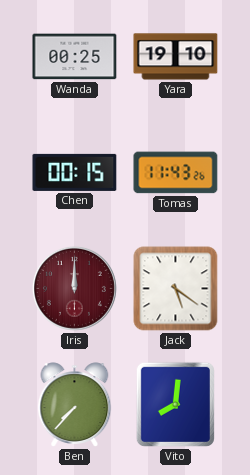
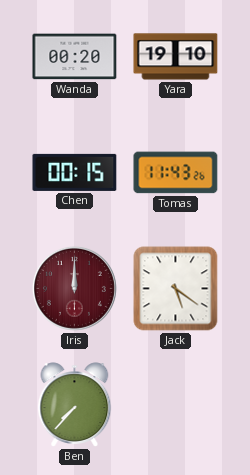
Wanda: 00:25 -> 00:20 (75, 57)
Vito: 8:01 -> none (175, 404)
